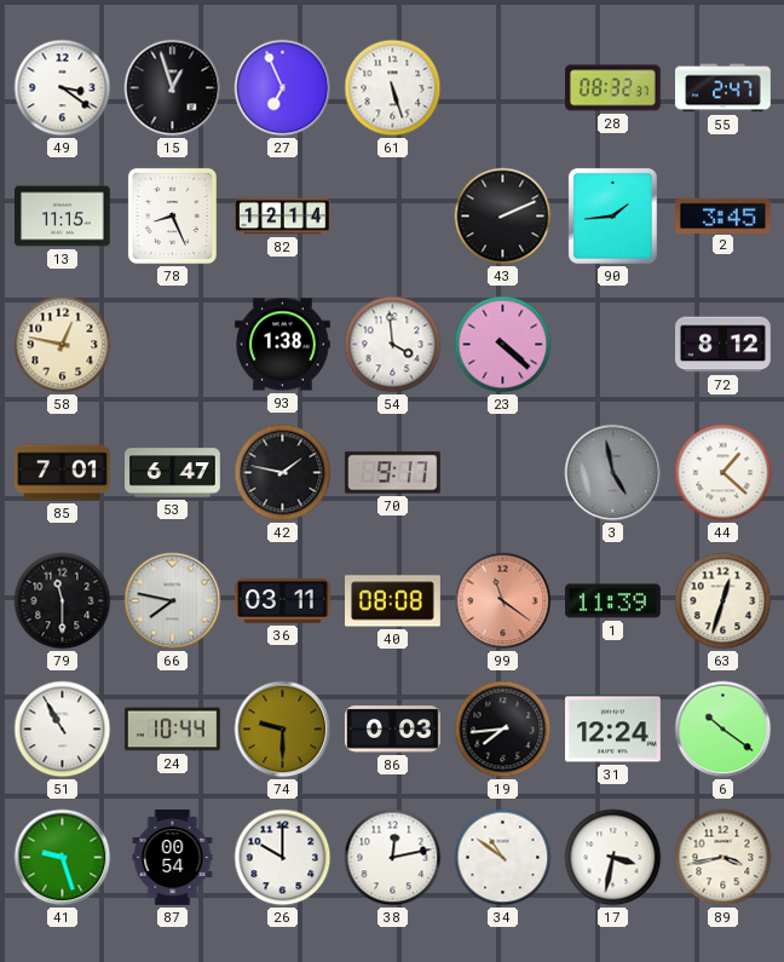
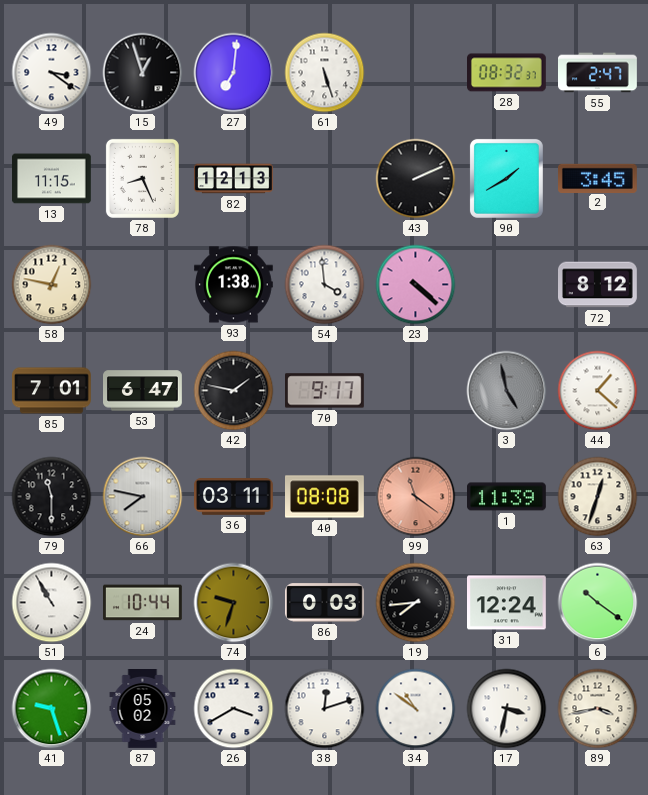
27: 6:56 -> 7:01 (234, 73)
82: 12:14 -> 12:13 (234, 179)
90: 1:44 -> 1:40 (506, 178)
74: 9:30 -> 9:33 (234, 603)
87: 00:54 -> 05:02 (143, 709)
26: 10:00 -> 3:40 (234, 709)
38: 12:13 -> 12:12 (325, 709)
